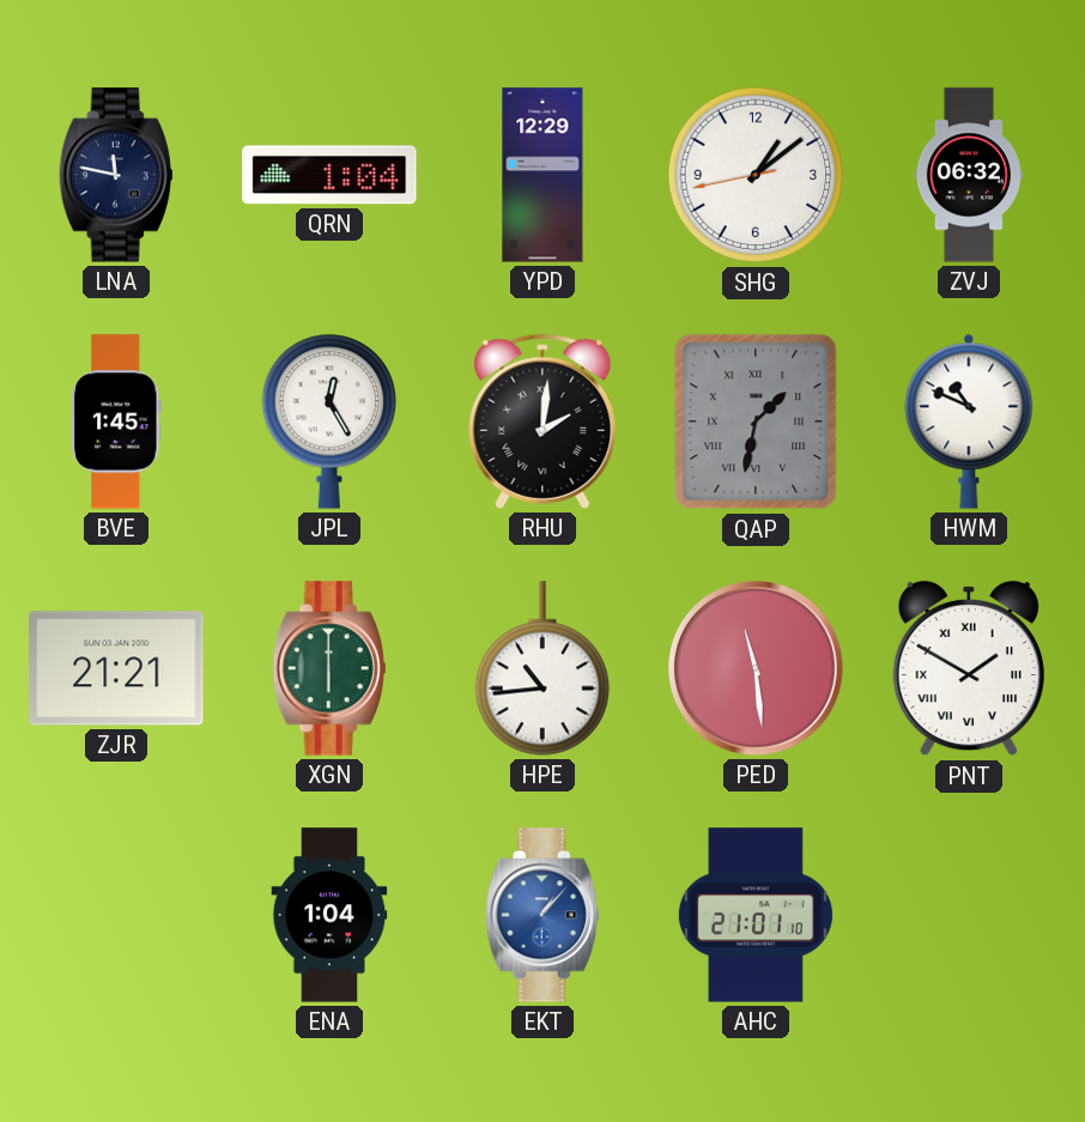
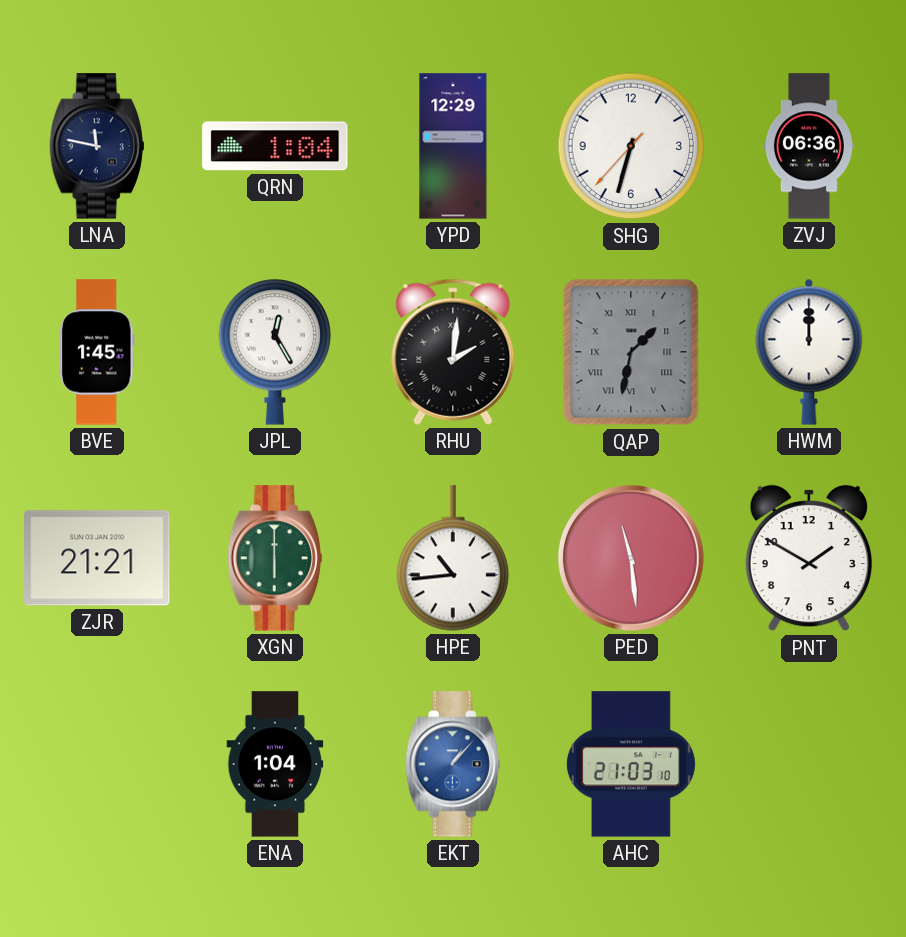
SHG: 1:08 -> 6:32 (631, 146)
ZVJ: 06:32 -> 06:36 (809, 146)
HWM: 10:49 -> 12:00 (809, 352)
PNT numerals: Roman -> Arabic (809, 558)
AHC: 21:01 -> 21:03 (631, 764)
